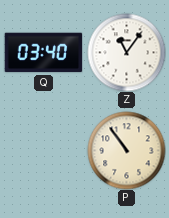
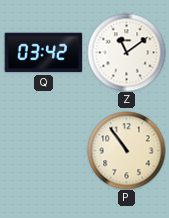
Q: 03:40 -> 03:42 (43, 53)
Z: 11:06 -> 11:09 (126, 52)
